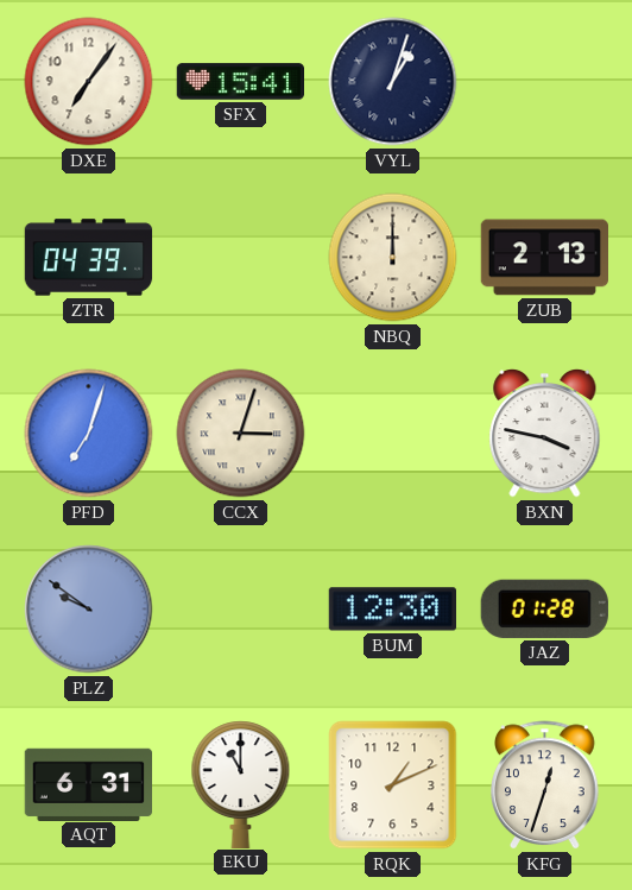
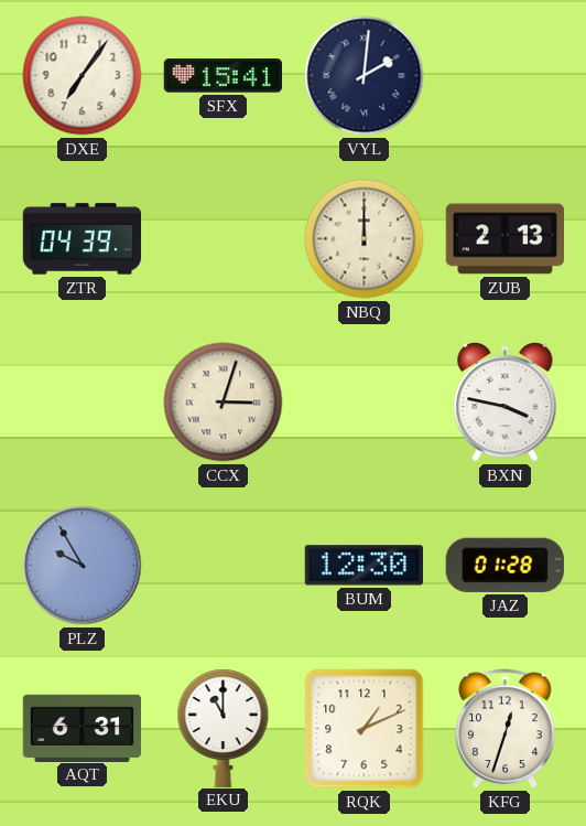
VYL: 1:03 -> 2:01 (365, 76)
PFD: 7:03 -> none (89, 434)
PLZ: 9:51 -> 9:55 (83, 566)
